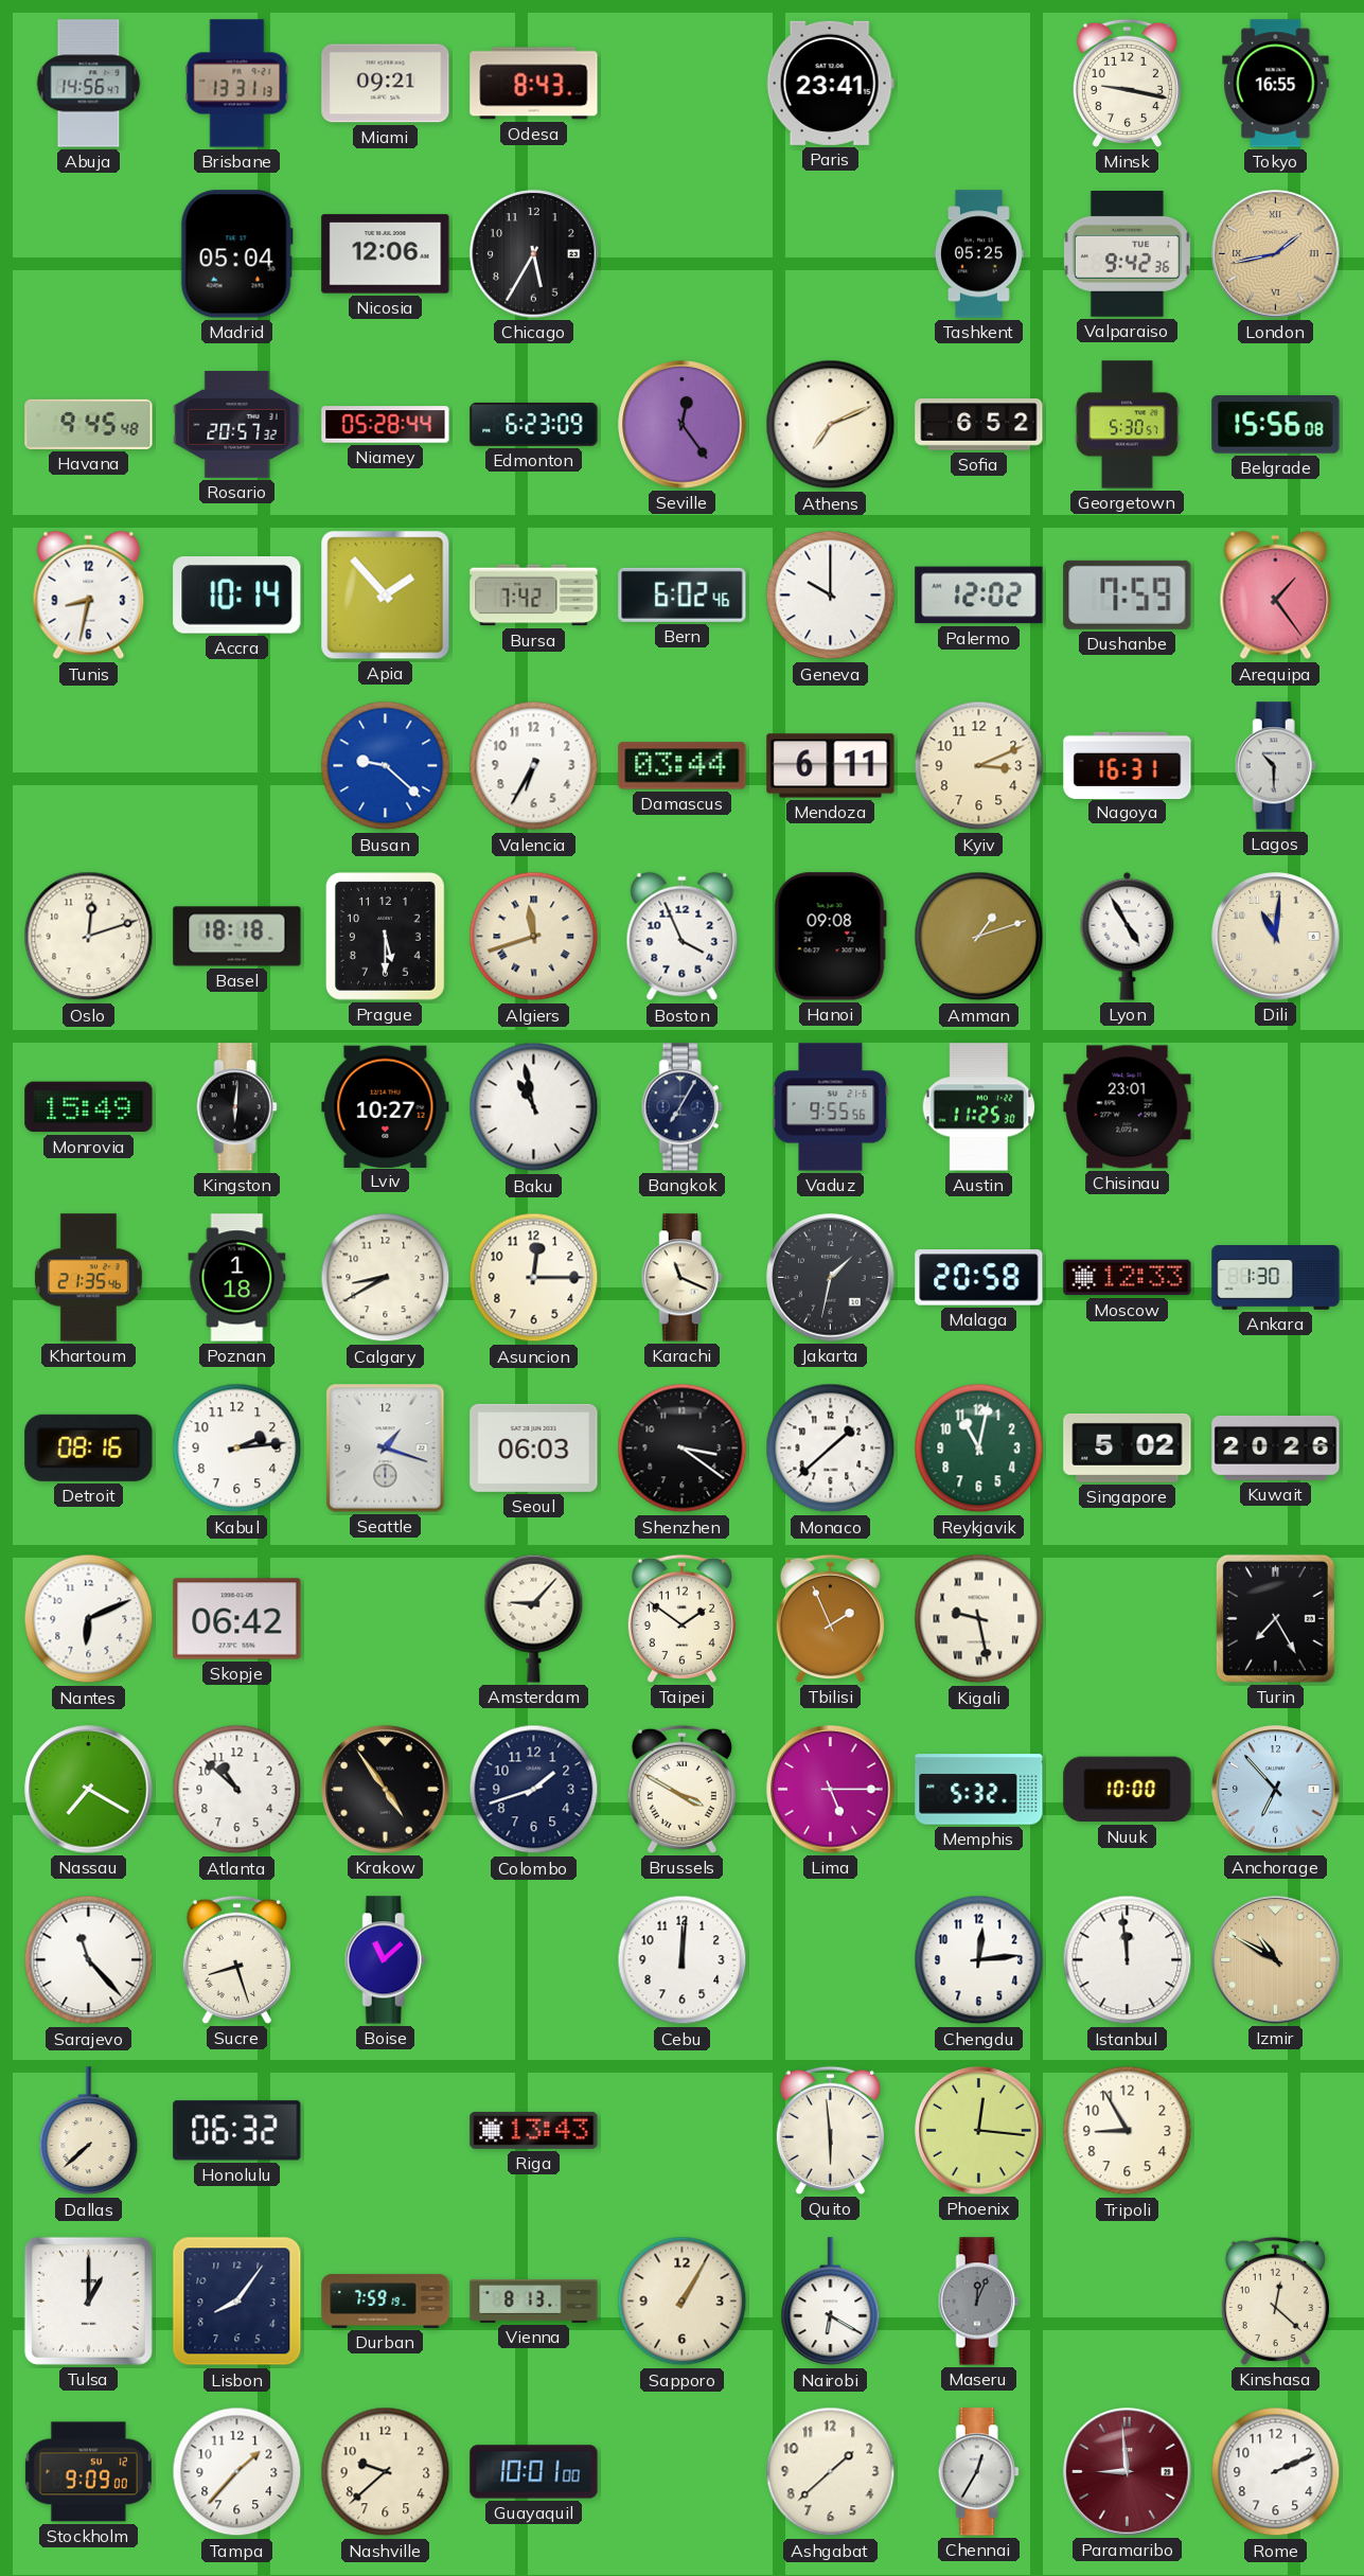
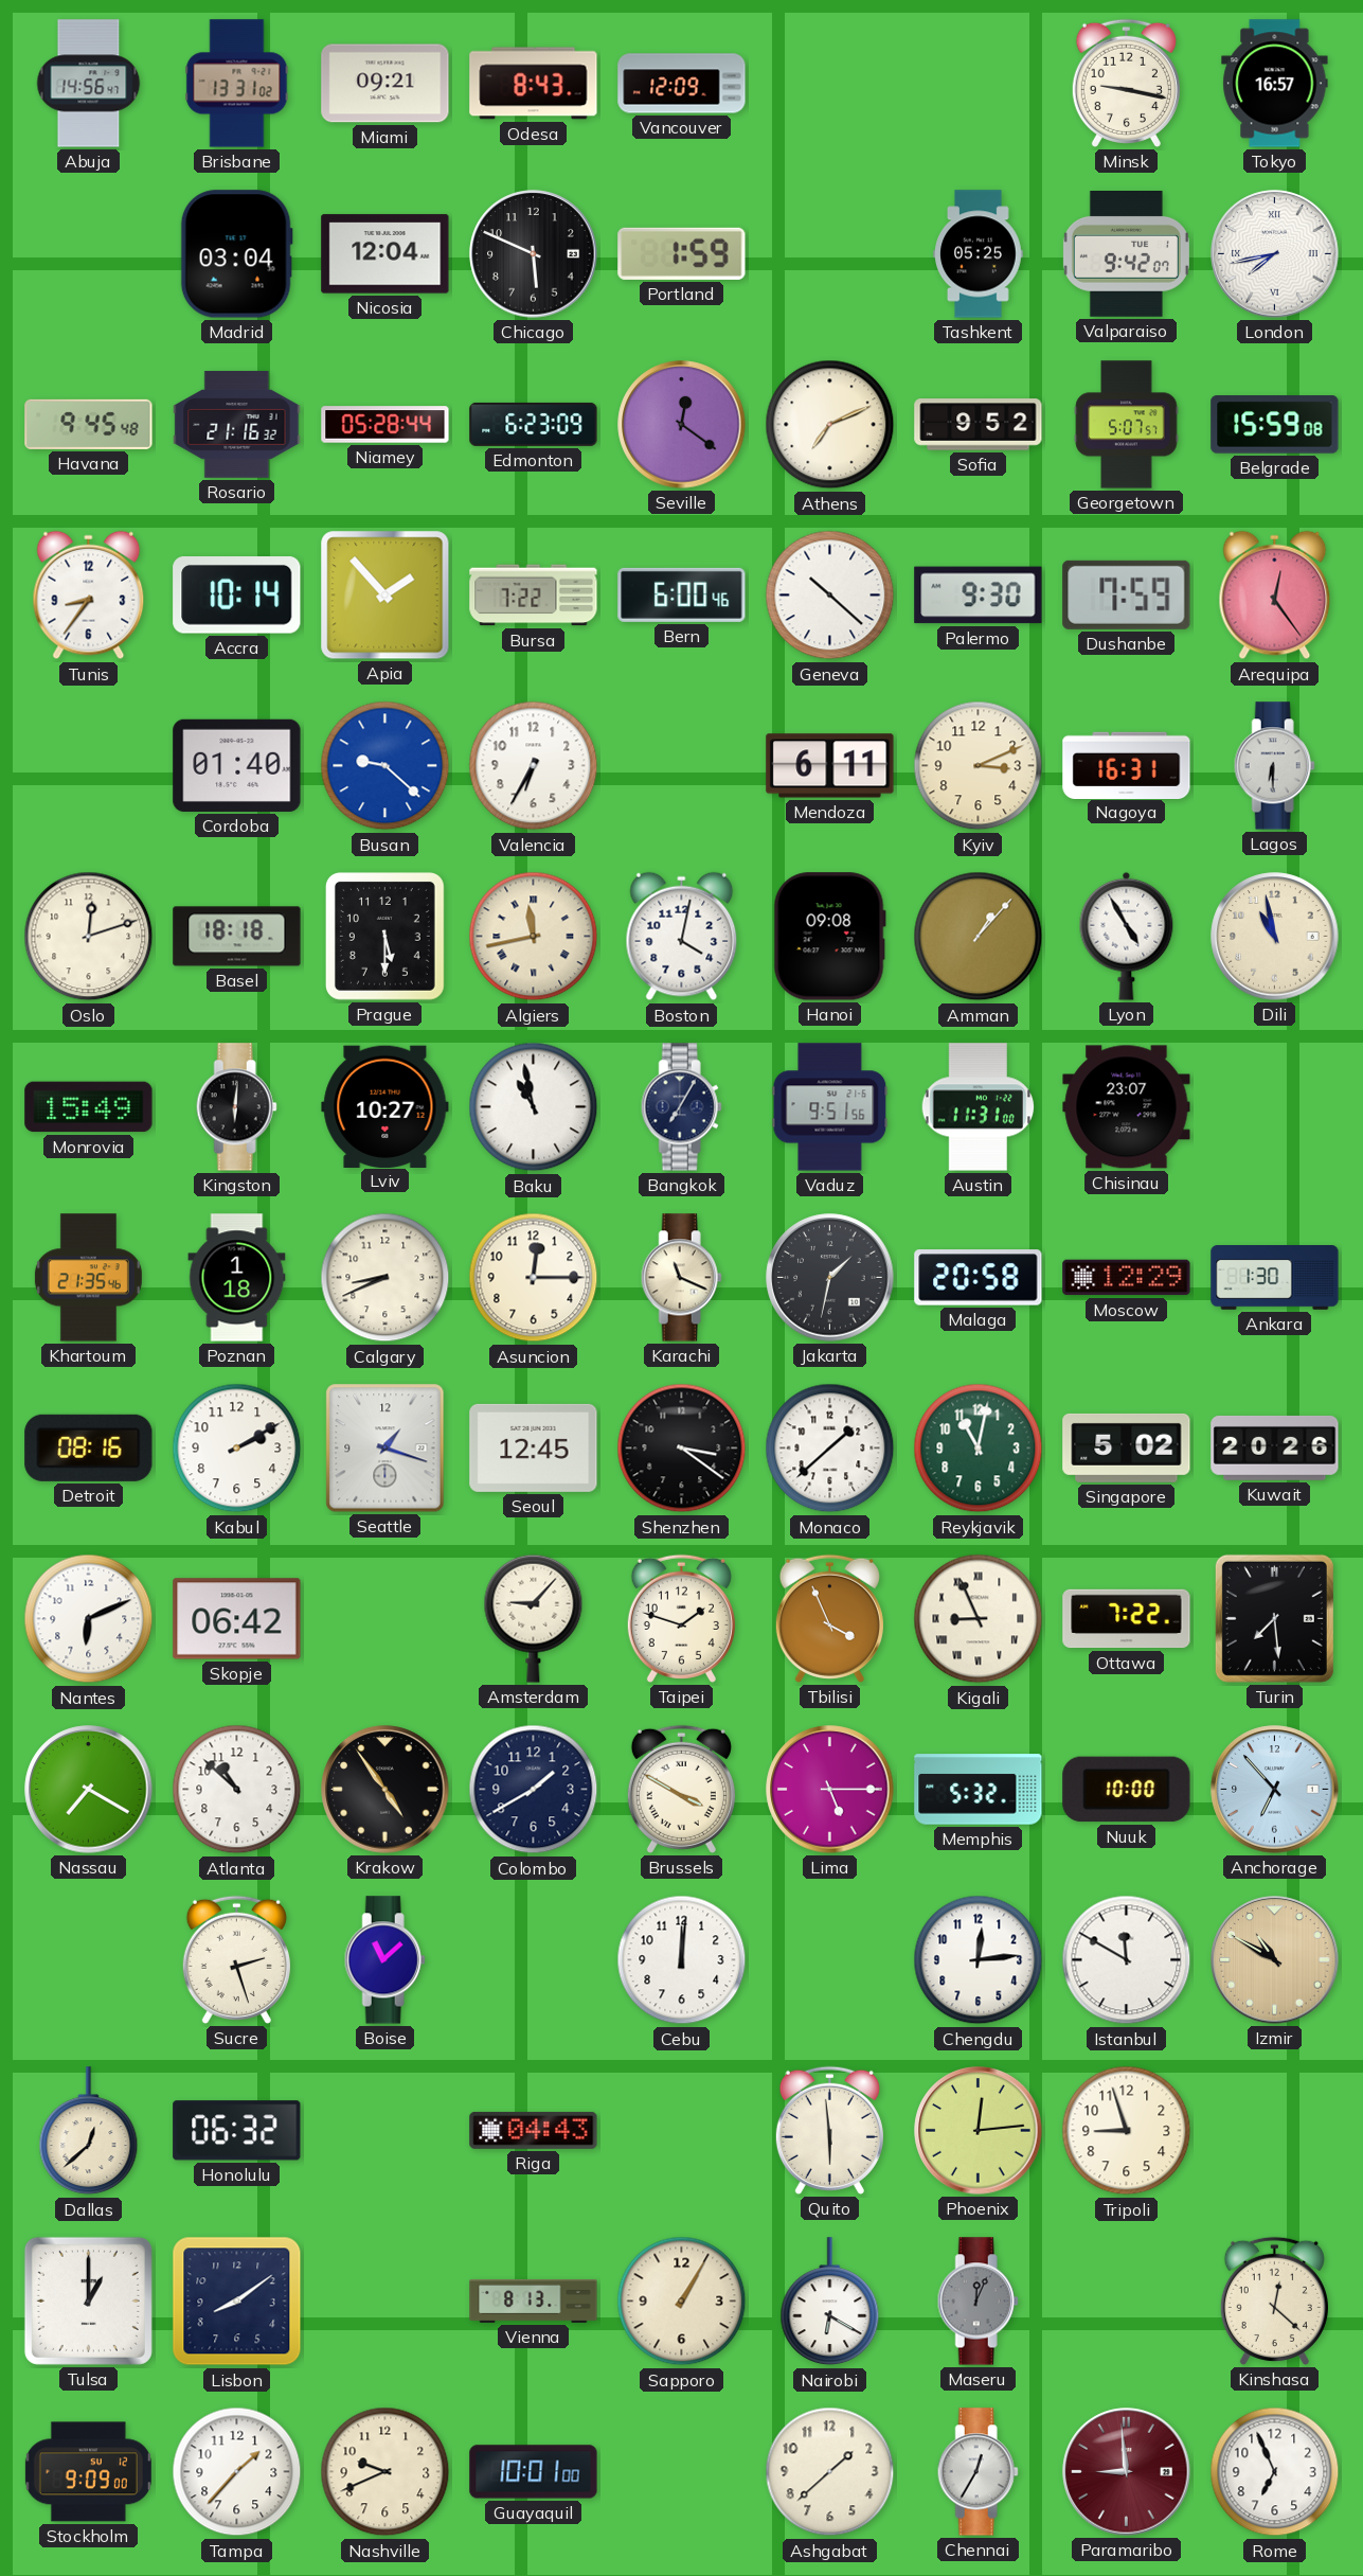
Brisbane: 13:31:13 -> 13:31:02 (237, 84)
Vancouver: none -> 12:09 (682, 84)
Paris: 23:41 -> none (830, 83)
Tokyo: 16:55 -> 16:57 (1275, 84)
Madrid: 05:04 -> 03:04 (236, 254)
Nicosia: 12:06 -> 12:04 (385, 254)
Chicago: 5:35 -> 5:49 (534, 254)
Portland: none -> 1:59 (682, 253)
Valparaiso: 9:42:36 -> 9:42:07 (1126, 254)
London: 1:43 -> 7:43 (1275, 254)
London dial: champagne -> white (1275, 254)
Rosario: 20:57 -> 21:16 (237, 425)
Seville: 12:24 -> 12:21 (682, 425)
Sofia: 6:52 -> 9:52 (979, 425)
Georgetown: 5:30 -> 5:07 (1127, 425)
Belgrade: 15:56 -> 15:59 (1275, 425)
Tunis: 8:32 -> 8:36 (89, 596)
Bursa: 7:42 -> 7:22 (534, 596)
Bern: 6:02 -> 6:00 (682, 594)
Geneva: 10:00 -> 10:22 (830, 596)
Palermo: 12:02 -> 9:30 (979, 596)
Arequipa: 1:24 -> 12:24 (1275, 596)
Cordoba: none -> 01:40 (237, 765)
Damascus: 03:44 -> none (683, 766)
Lagos: 10:30 -> 6:30 (1274, 766)
Algiers: 11:42 -> 11:43 (534, 937)
Boston: 3:56 -> 4:02 (682, 937)
Amman: 1:12 -> 1:07 (979, 937)
Dili: 11:01 -> 10:58 (1275, 937)
Vaduz: 9:55 -> 9:51 (830, 1107)
Austin: 11:25 -> 11:31 (979, 1107)
Chisinau: 23:01 -> 23:07 (1127, 1107)
Calgary: 8:40 -> 8:41 (385, 1278)
Moscow: 12:33 -> 12:29 (1127, 1278)
Kabul: 2:14 -> 2:10 (237, 1449)
Seoul: 06:03 -> 12:45 (534, 1447)
Taipei: 1:51 -> 1:48 (681, 1618)
Tbilisi: 1:56 -> 3:56 (829, 1618)
Kigali: 9:28 -> 8:56 (979, 1619)
Ottawa: none -> 7:22 (1127, 1619)
Turin: 7:25 -> 7:29 (1274, 1618)
Colombo: 1:42 -> 1:40 (534, 1790)
Sarajevo: 11:23 -> none (89, 1960)
Sucre: 8:27 -> 2:27 (236, 1959)
Istanbul: 11:59 -> 11:50 (1127, 1960)
Dallas: 7:38 -> 12:38 (89, 2131)
Riga: 13:43 -> 04:43 (534, 2130)
Phoenix: 12:16 -> 12:14 (979, 2131)
Tripoli: 8:55 -> 8:57 (1127, 2131)
Lisbon: 8:06 -> 8:09 (237, 2302)
Durban: 7:59 -> none (386, 2300)
Nashville: 9:38 -> 9:41 (385, 2472)
Rome: 2:11 -> 6:56 (1275, 2472)
